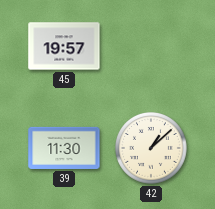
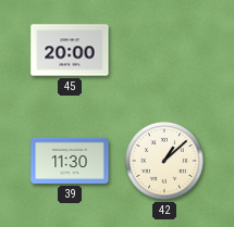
45: 19:57 -> 20:00 (70, 50)
